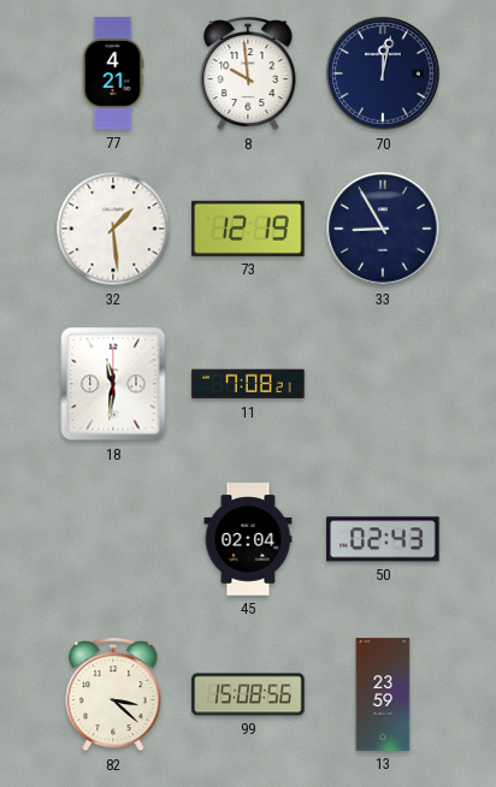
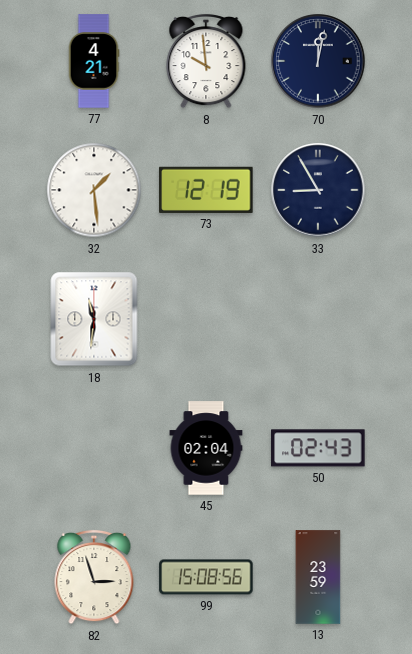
11: 7:08 -> none (248, 384)
82: 3:22 -> 2:57 (94, 577)
